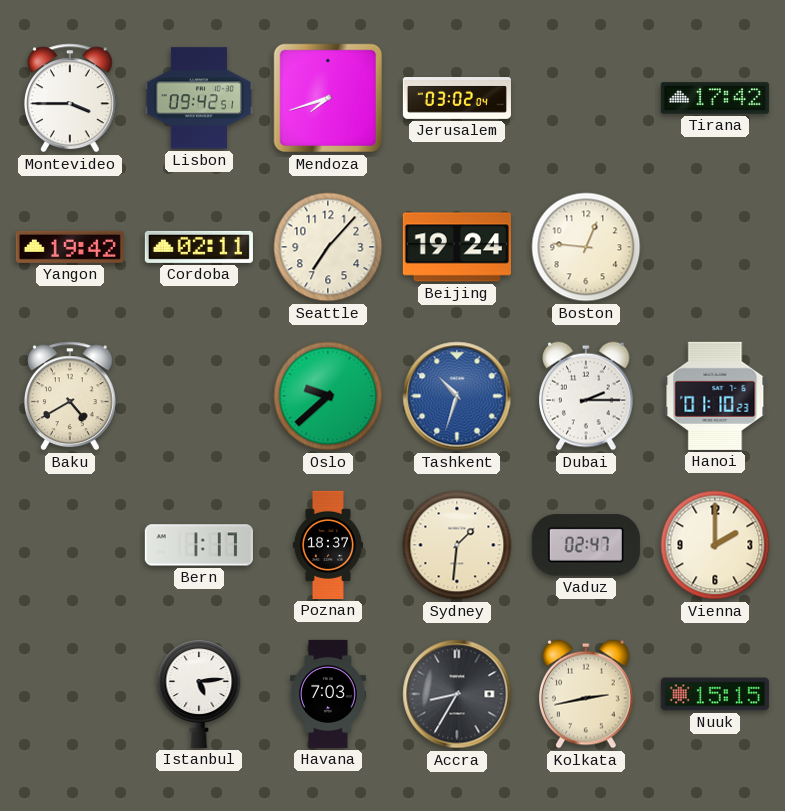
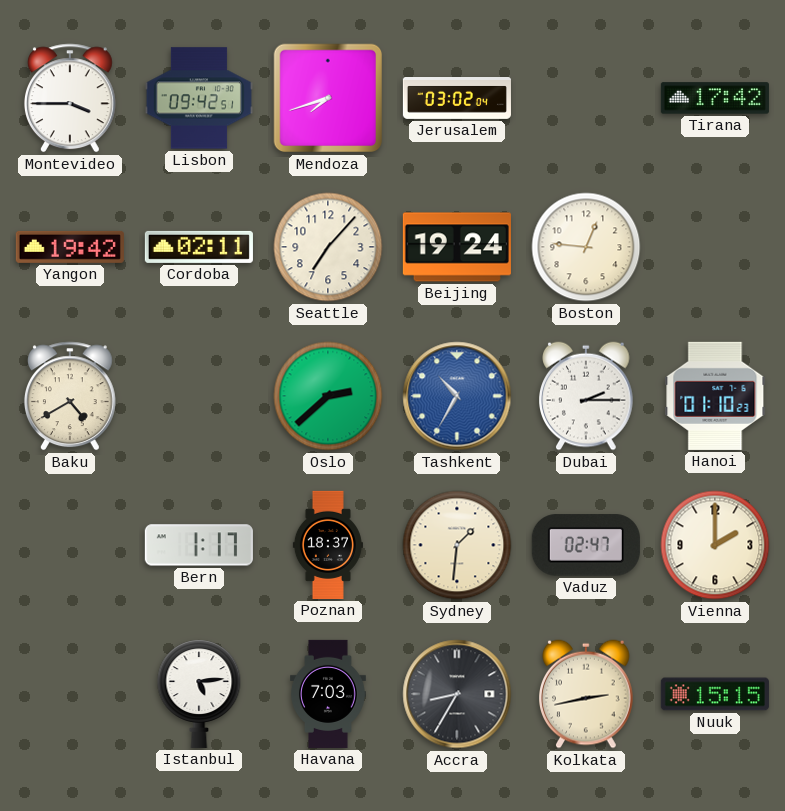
Oslo: 9:38 -> 2:38 (328, 396)
Tashkent: 10:33 -> 10:35 (457, 396)
